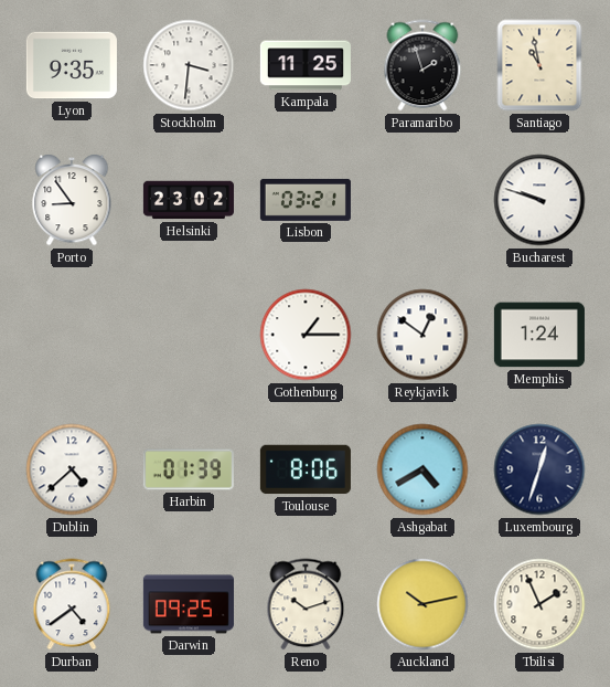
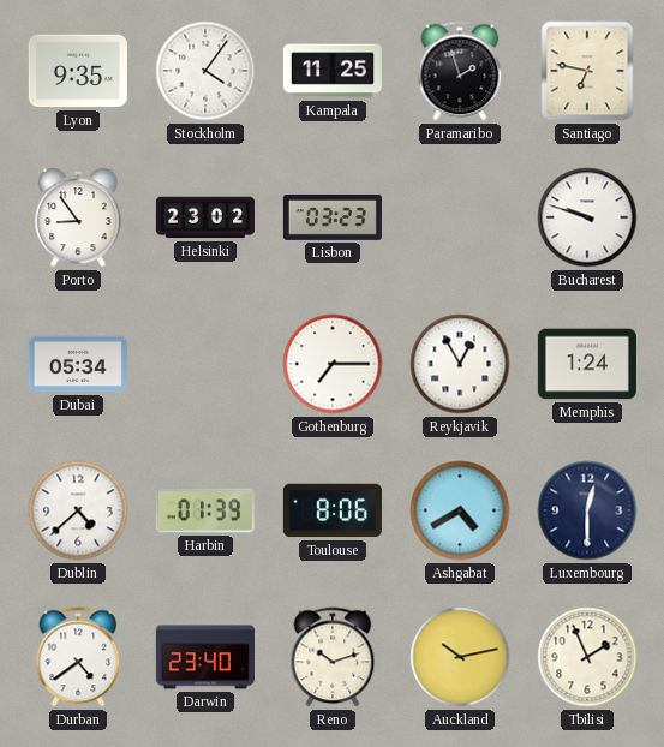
Stockholm: 3:31 -> 4:06 (205, 71)
Santiago: 10:58 -> 6:47 (587, 71)
Lisbon: 03:21 -> 03:23 (333, 217)
Dubai: none -> 05:34 (78, 364)
Gothenburg: 1:15 -> 7:15 (333, 364)
Reykjavik: 12:51 -> 12:55 (460, 364)
Luxembourg: 12:33 -> 12:30 (587, 510)
Darwin: 09:25 -> 23:40 (205, 657)
